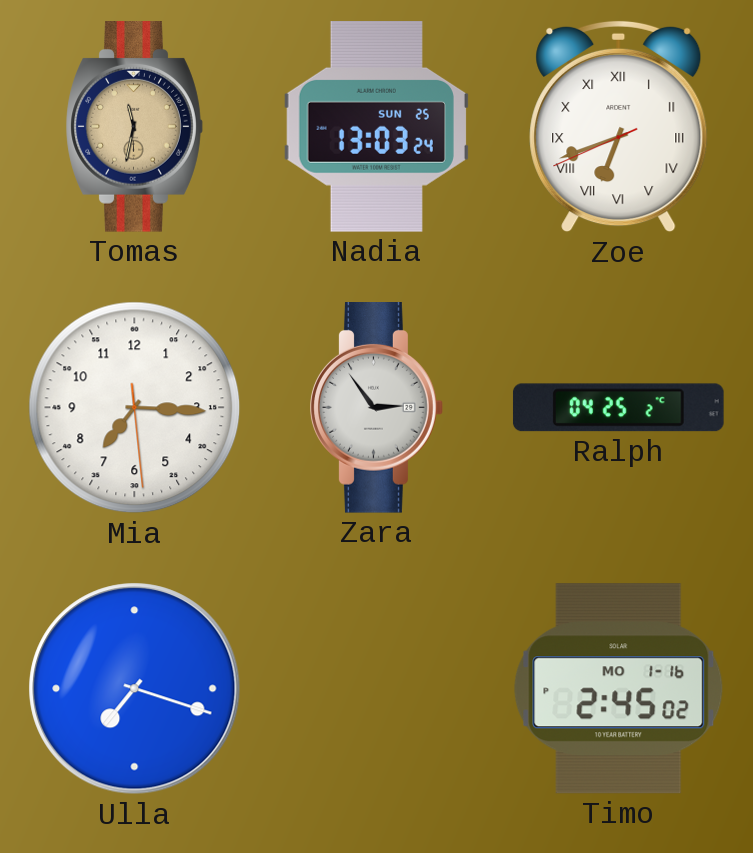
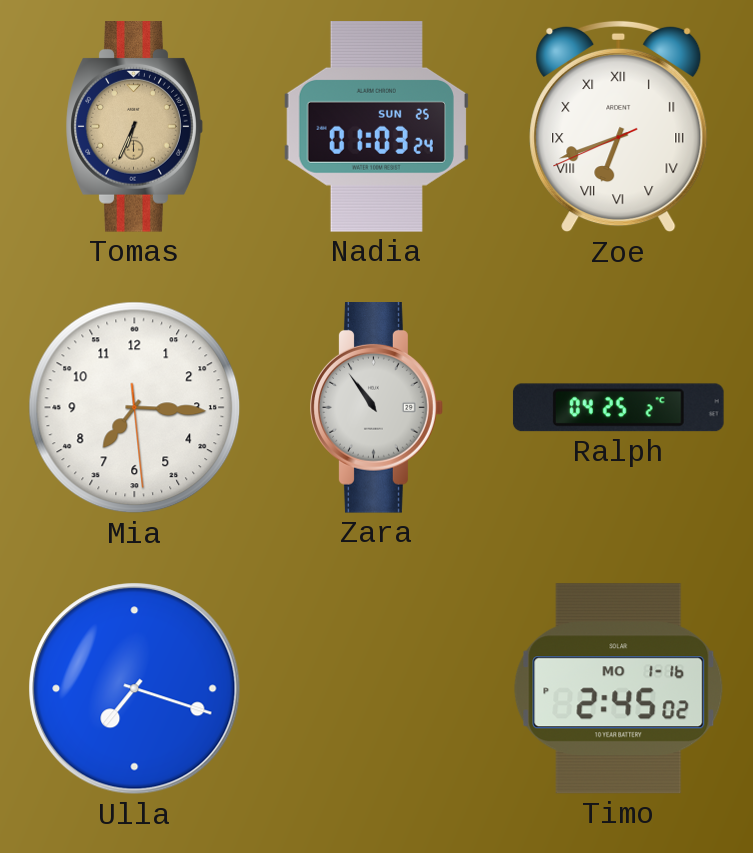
Tomas: 11:32 -> 6:34 (134, 127)
Nadia: 13:03 -> 01:03 (376, 127)
Zara: 2:54 -> 10:54 (377, 408)
